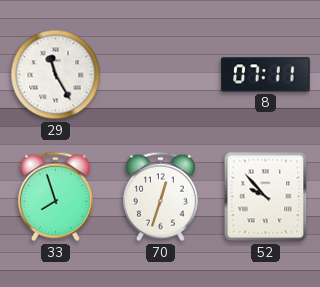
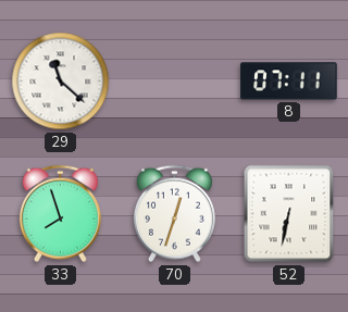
29: 11:25 -> 11:22 (61, 82)
52: 9:53 -> 6:32 (289, 214)
